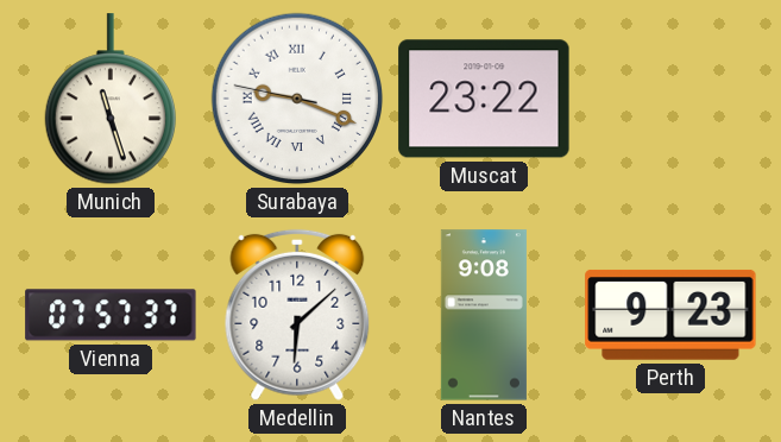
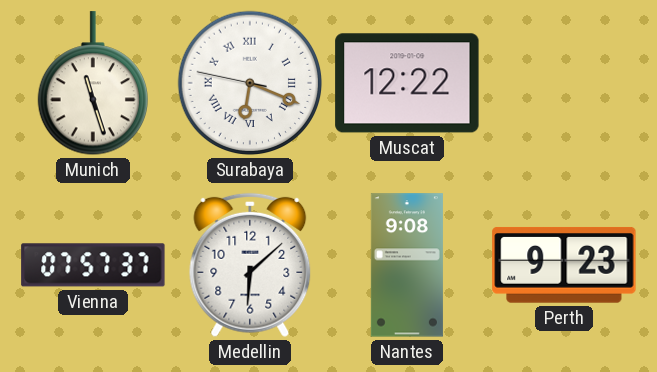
Surabaya: 9:18 -> 6:18 (250, 83)
Muscat: 23:22 -> 12:22 (407, 83)
